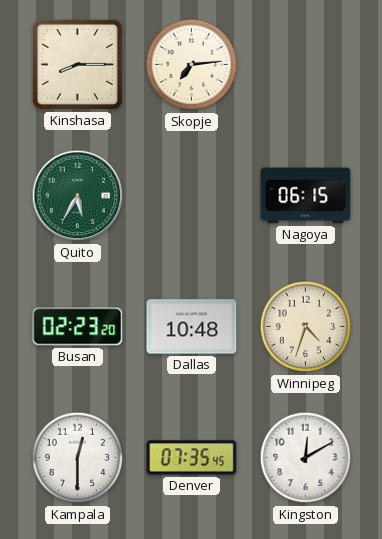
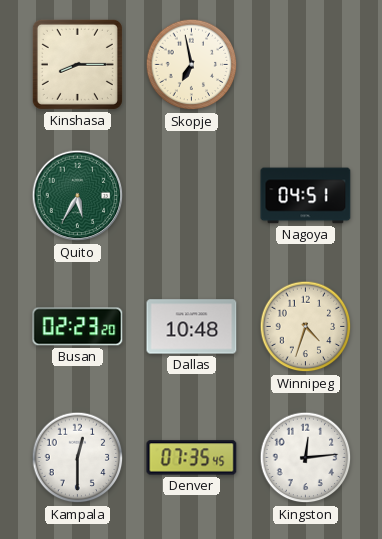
Skopje: 7:14 -> 6:58 (192, 65)
Nagoya: 06:15 -> 04:51 (306, 196)
Kingston: 12:10 -> 12:14 (306, 458)
